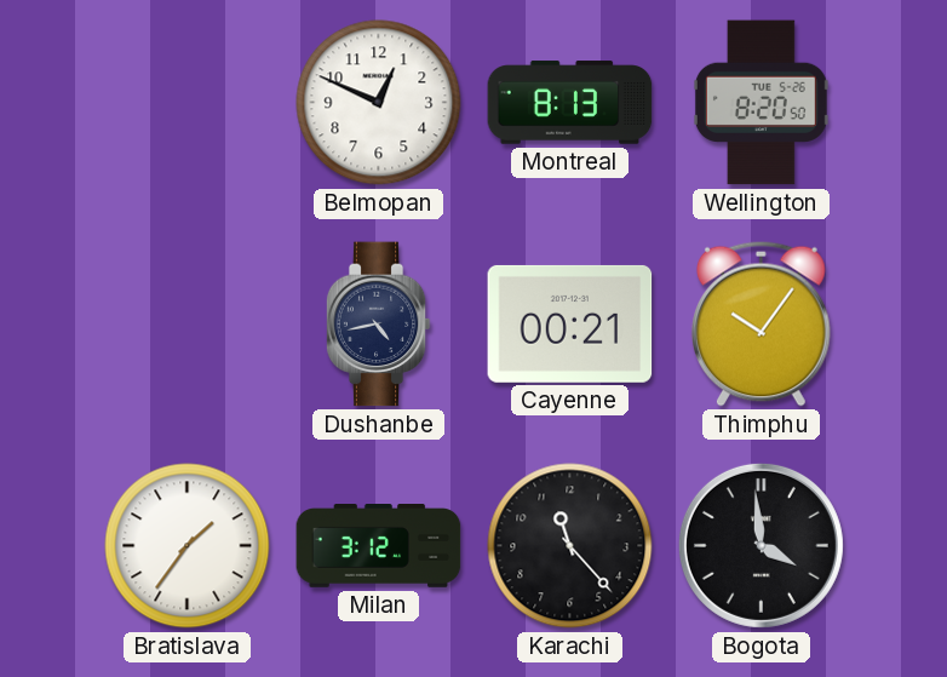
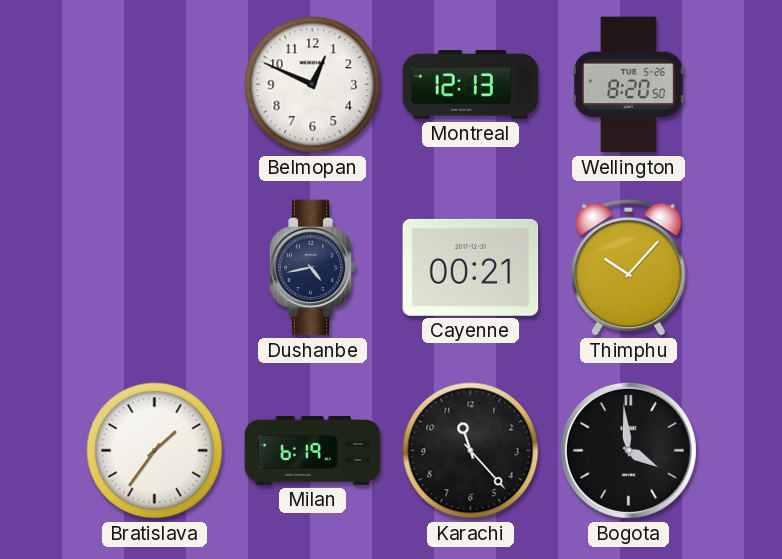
Montreal: 8:13 -> 12:13 (471, 85)
Thimphu: 10:06 -> 10:07 (628, 267)
Milan: 3:12 -> 6:19 (313, 451)
